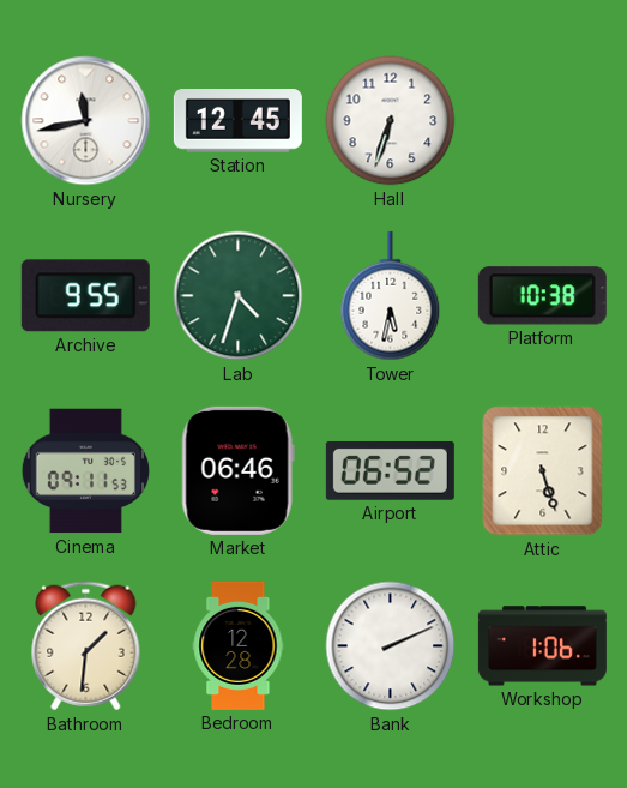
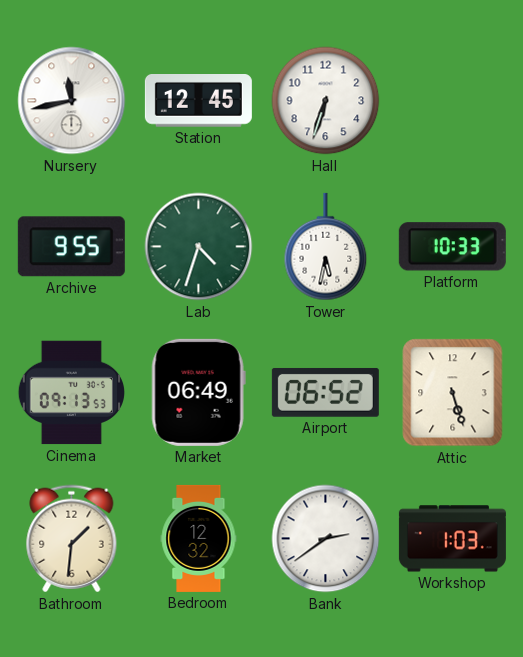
Platform: 10:38 -> 10:33 (452, 247)
Cinema: 09:11 -> 09:13 (71, 393)
Market: 06:46 -> 06:49 (198, 392)
Bedroom: 12:28 -> 12:32 (199, 538)
Bank: 2:11 -> 2:39 (326, 539)
Workshop: 1:06 -> 1:03 (452, 539)
